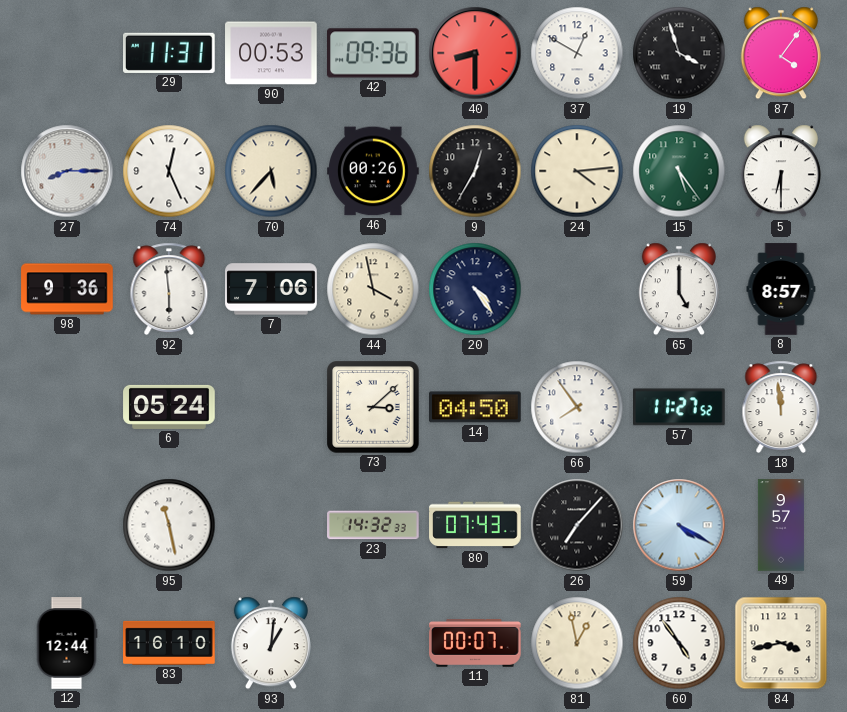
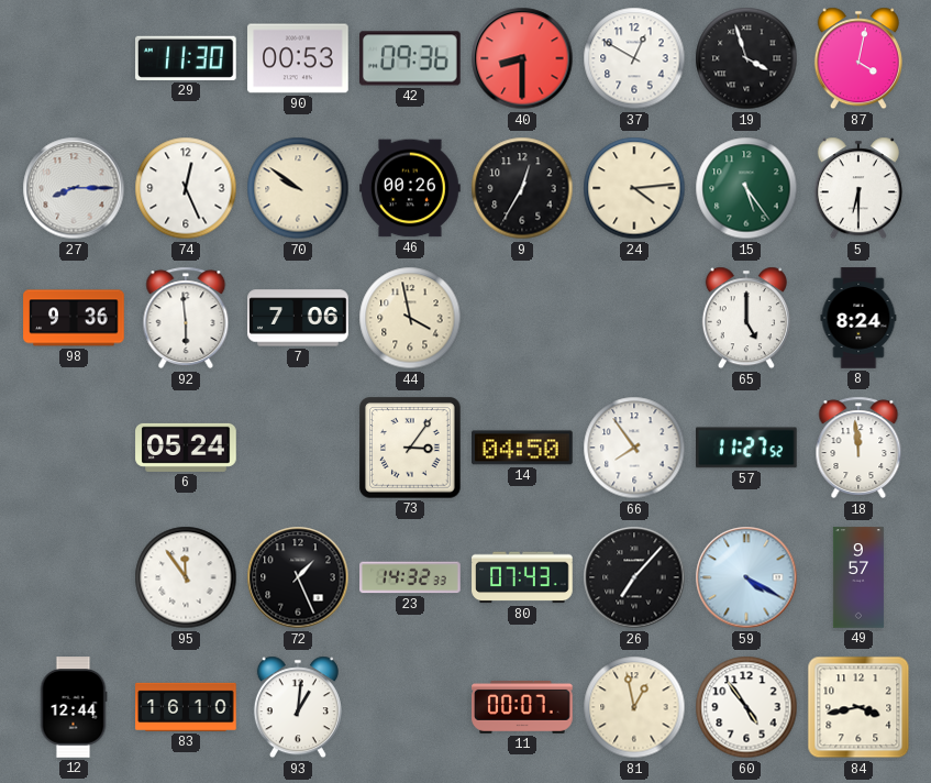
29: 11:31 -> 11:30 (187, 58)
87: 4:06 -> 4:02 (858, 58)
70: 5:37 -> 9:51 (298, 188)
20: 4:24 -> none (475, 289)
8: 8:57 -> 8:24 (858, 318)
73: 3:08 -> 3:06 (411, 449)
95: 11:28 -> 11:54 (186, 577)
72: none -> 1:26 (298, 577)
